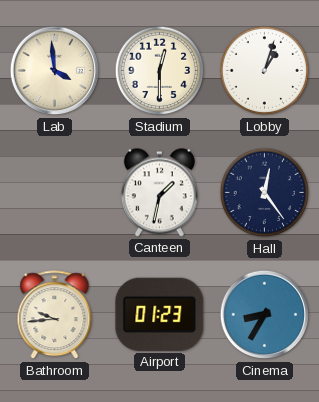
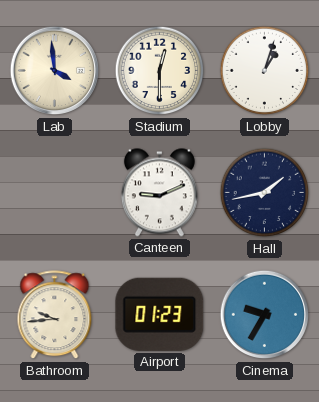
Canteen: 1:32 -> 9:11 (159, 193)
Hall: 12:24 -> 1:43 (265, 193)
Cinema: 8:35 -> 9:35 (265, 315)
